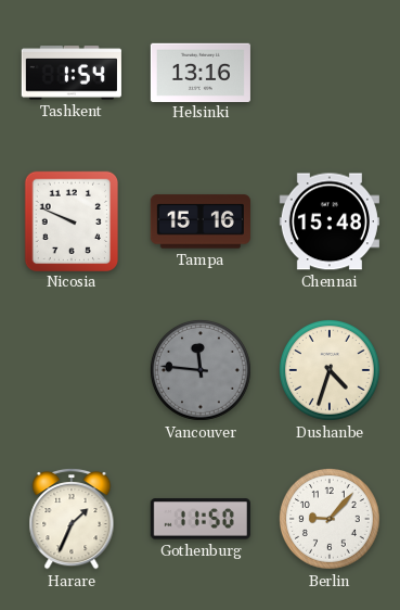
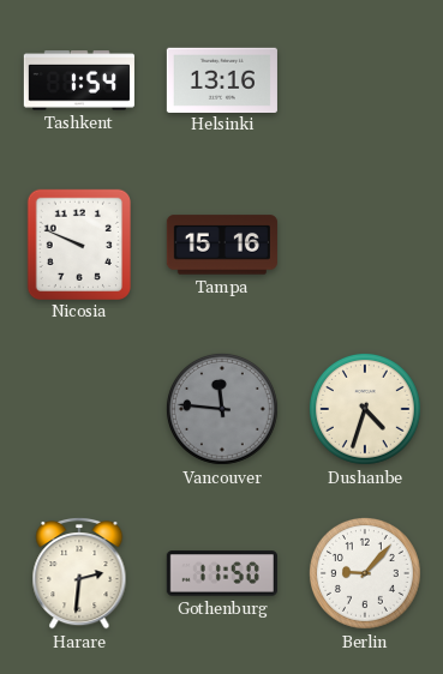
Chennai: 15:48 -> none (330, 221)
Harare: 1:34 -> 2:31 (79, 573)
